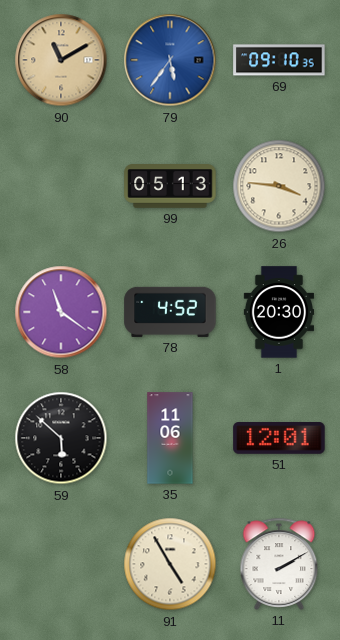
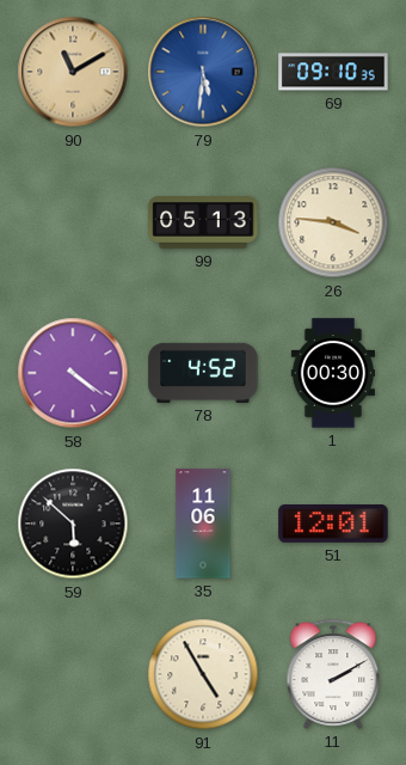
79: 5:36 -> 5:31 (203, 72)
58: 11:21 -> 4:21 (73, 373)
1: 20:30 -> 00:30 (332, 373)
